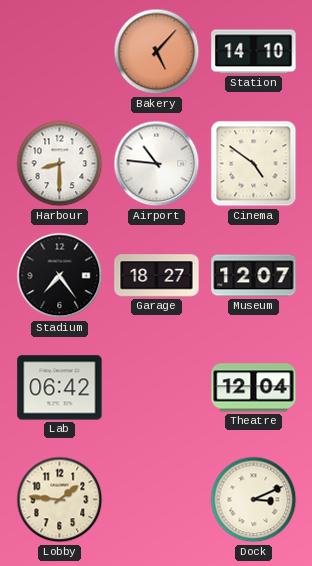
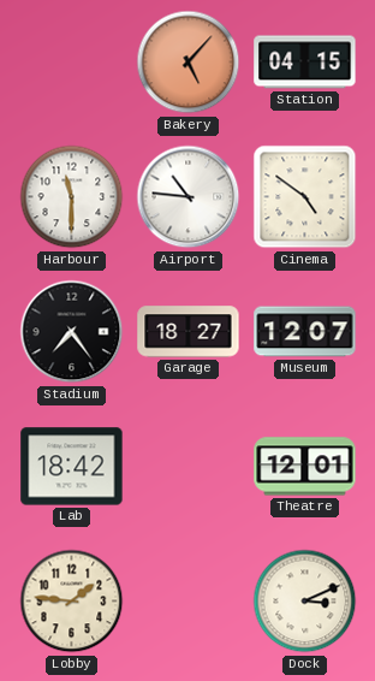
Station: 14:10 -> 04:15 (305, 63)
Harbour: 8:30 -> 11:30 (72, 197)
Lab: 06:42 -> 18:42 (72, 467)
Theatre: 12:04 -> 12:01 (305, 467)
